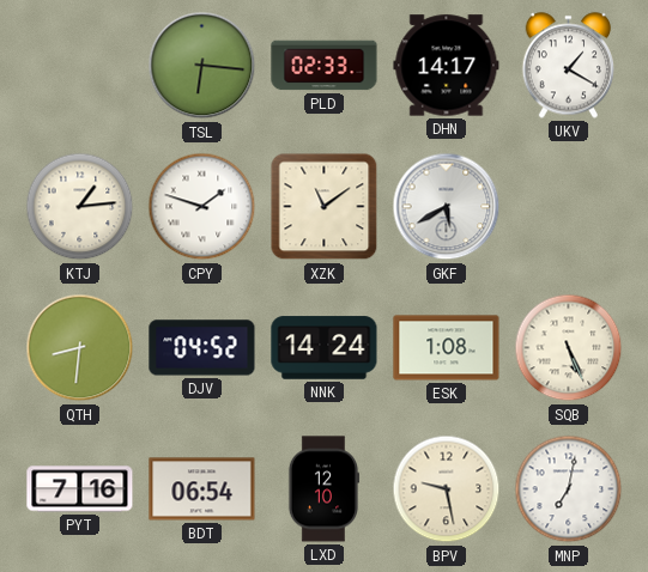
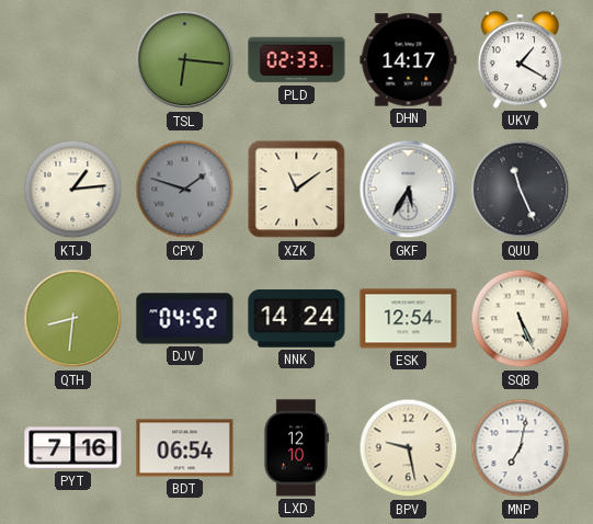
CPY dial: white -> grey (185, 190)
GKF: 5:40 -> 5:35 (409, 190)
QUU: none -> 11:26 (521, 190)
ESK: 1:08 -> 12:54 (409, 319)
